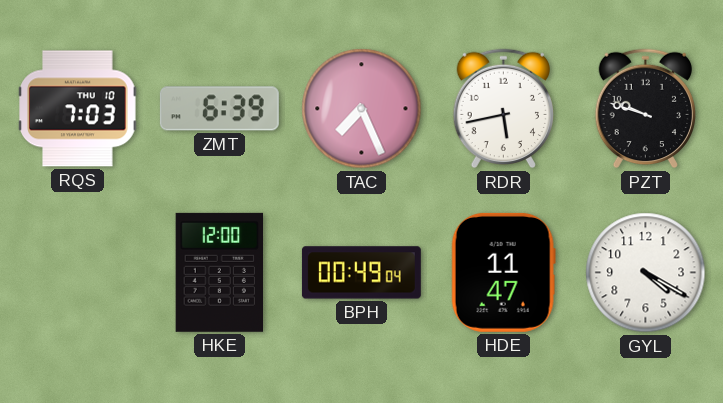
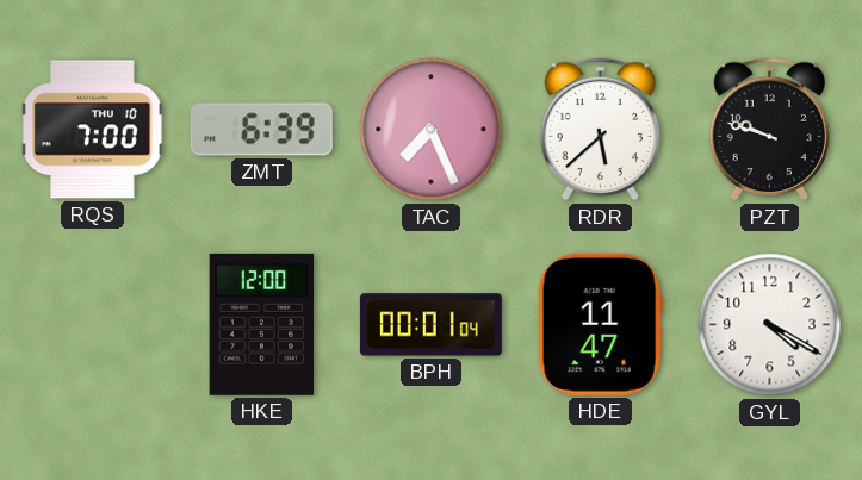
RQS: 7:03 -> 7:00 (93, 130)
RDR: 5:43 -> 5:38 (600, 130)
BPH: 00:49 -> 00:01 (430, 325)
